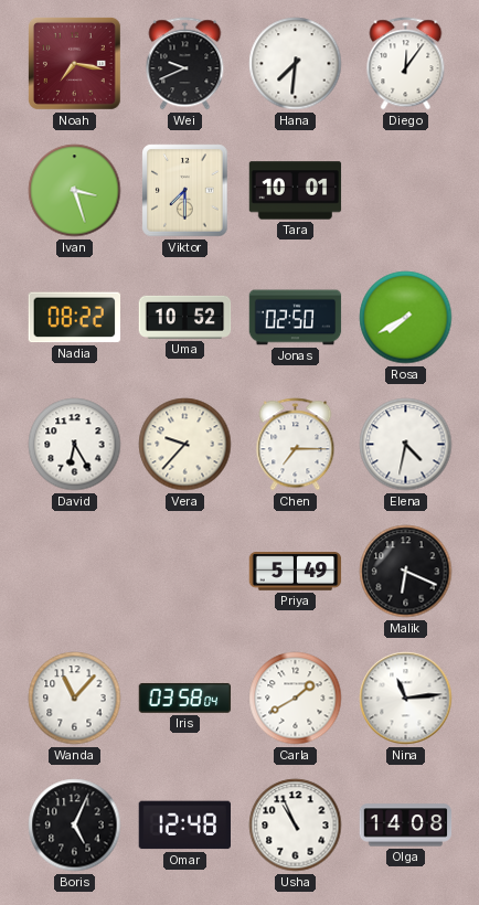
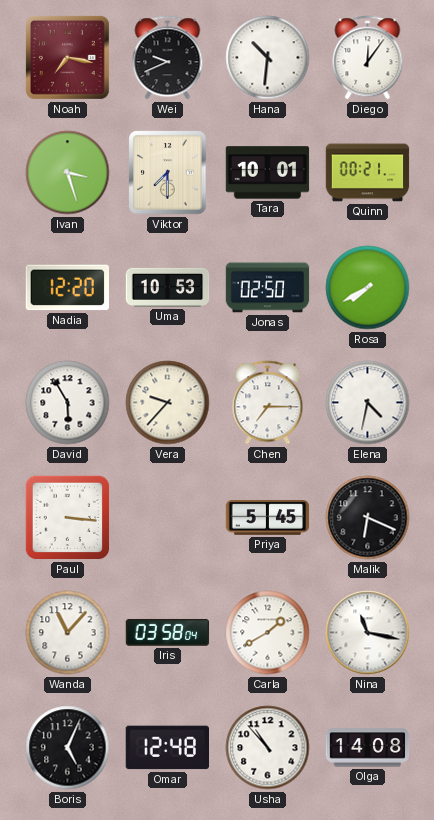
Hana: 7:31 -> 10:31 (268, 58)
Quinn: none -> 00:21 (368, 173)
Nadia: 08:22 -> 12:20 (67, 288)
Uma: 10:52 -> 10:53 (168, 287)
David: 6:25 -> 5:55 (68, 403)
Paul: none -> 3:16 (68, 518)
Priya: 5:49 -> 5:45 (268, 518)
Nina: 11:14 -> 11:17 (368, 633)
Usha: 10:56 -> 10:53 (268, 748)
